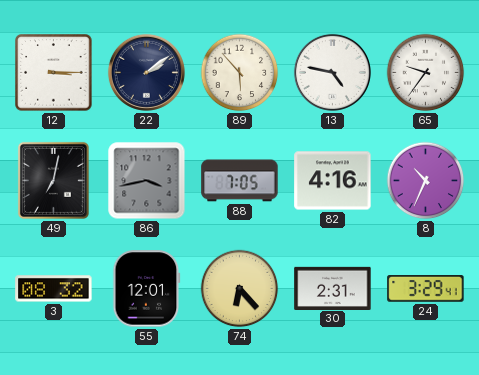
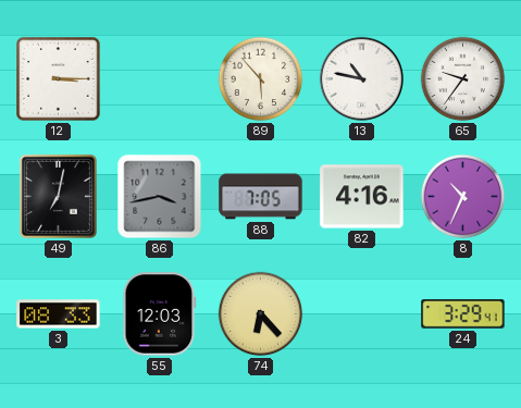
22: 2:09 -> none (146, 72)
13: 4:47 -> 10:47 (361, 78)
3: 08:32 -> 08:33 (59, 314)
55: 12:01 -> 12:03 (160, 314)
30: 2:31 -> none (333, 288)
